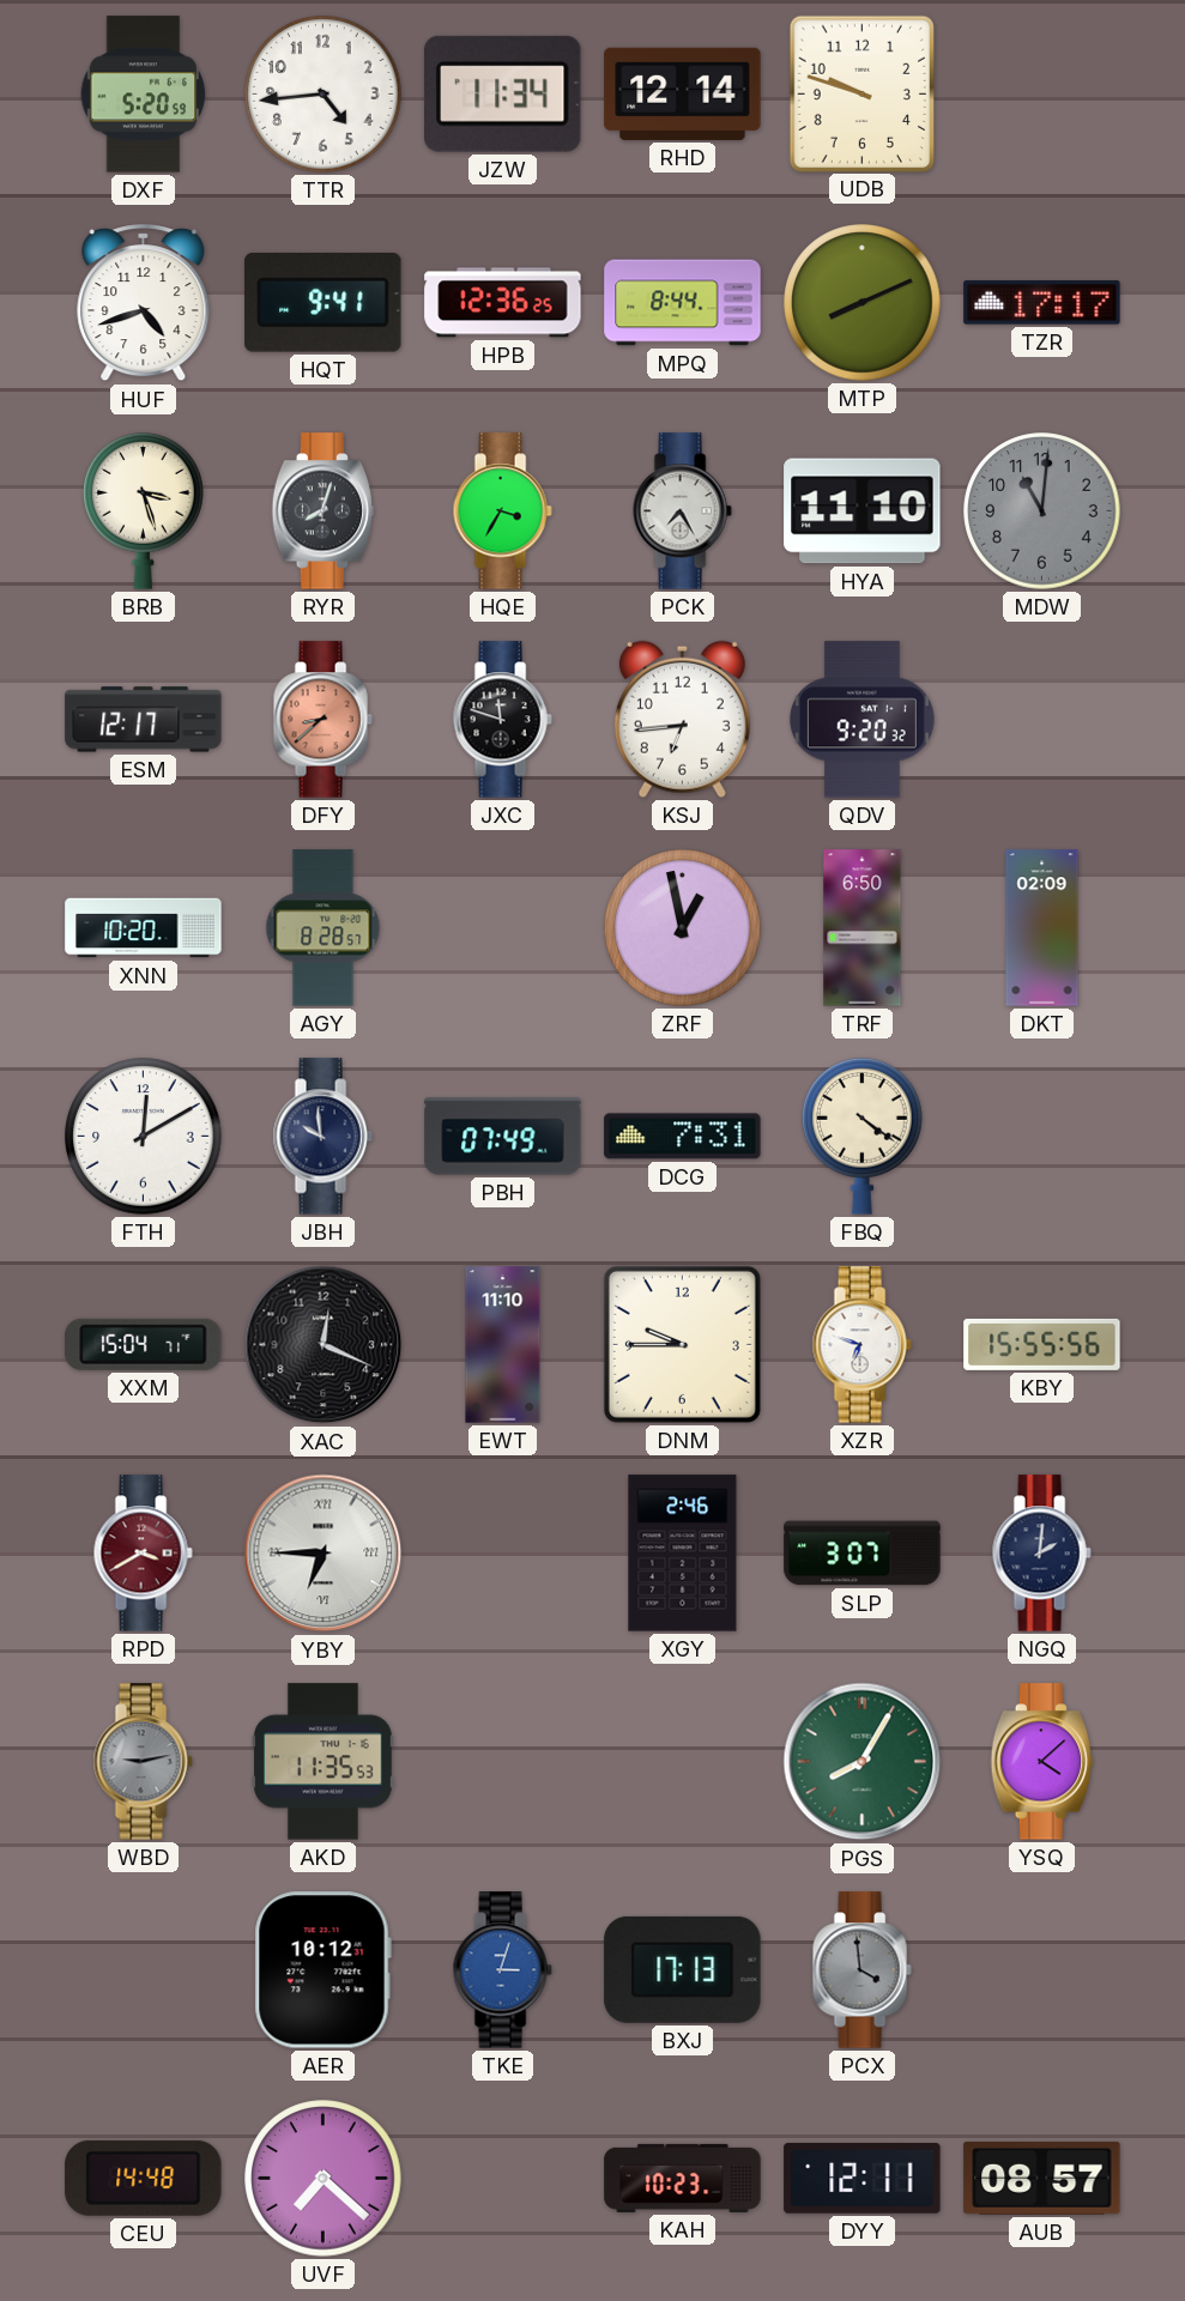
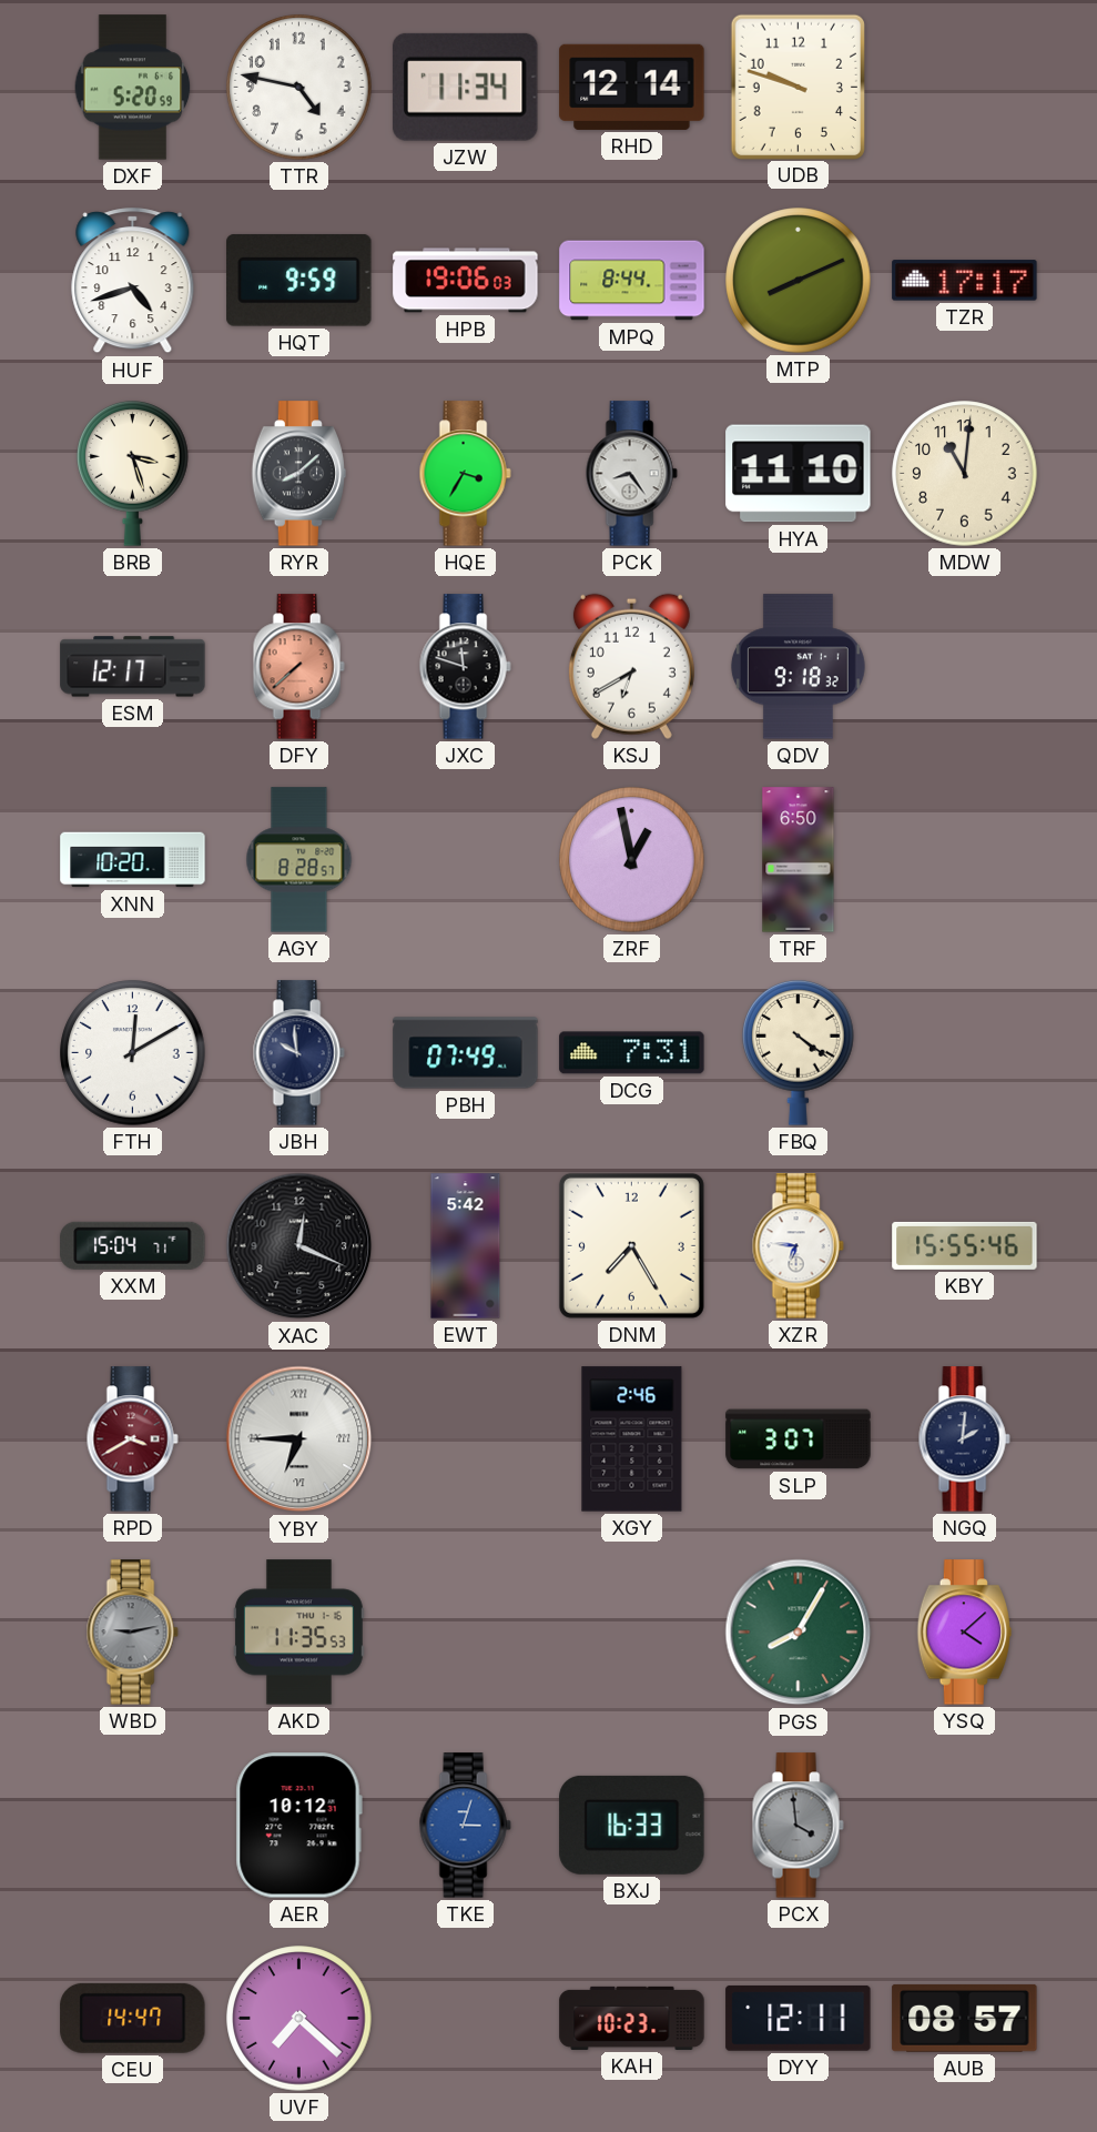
TTR: 4:44 -> 4:47 (299, 88)
HQT: 9:41 -> 9:59 (299, 280)
HPB: 12:36 -> 19:06 (466, 281)
RYR: 8:03 -> 8:08 (299, 474)
PCK: 7:25 -> 8:24 (631, 474)
MDW dial: grey -> cream (965, 474)
DFY: 8:38 -> 7:38 (298, 667)
KSJ: 6:44 -> 6:40 (631, 666)
QDV: 9:20 -> 9:18 (798, 667)
DKT: 02:09 -> none (1042, 928)
EWT: 11:10 -> 5:42 (466, 1246)
DNM: 9:45 -> 7:25 (631, 1245)
XZR: 6:48 -> 6:46 (798, 1246)
KBY: 15:55:56 -> 15:55:46 (965, 1245)
BXJ: 17:13 -> 16:33 (632, 1825)
CEU: 14:48 -> 14:47 (133, 2018)
